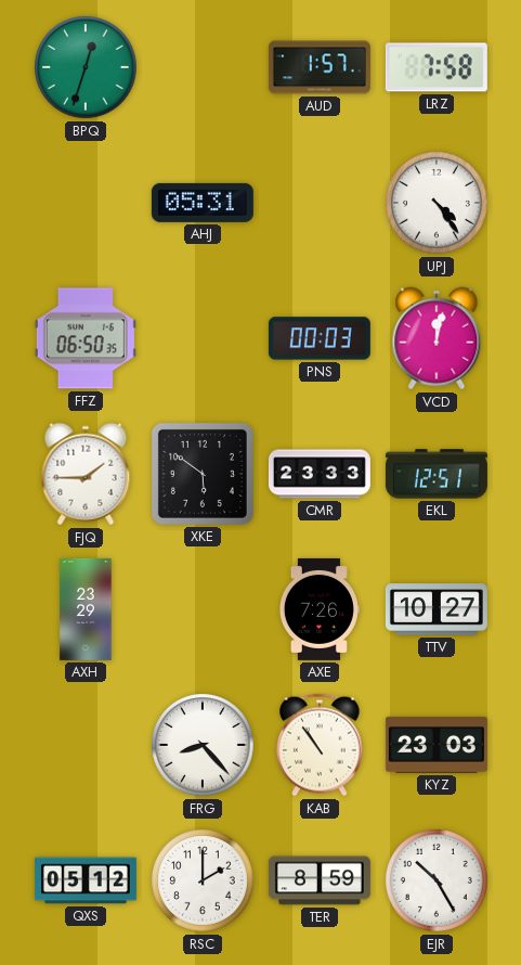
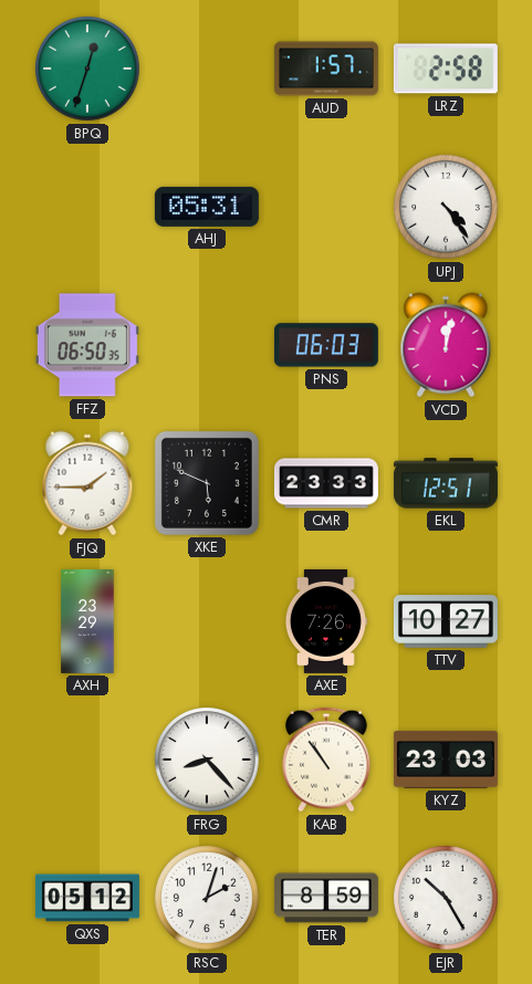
LRZ: 7:58 -> 2:58 (446, 69)
PNS: 00:03 -> 06:03 (326, 345)
XKE: 5:51 -> 5:49 (207, 483)
RSC: 2:00 -> 2:03 (208, 899)
